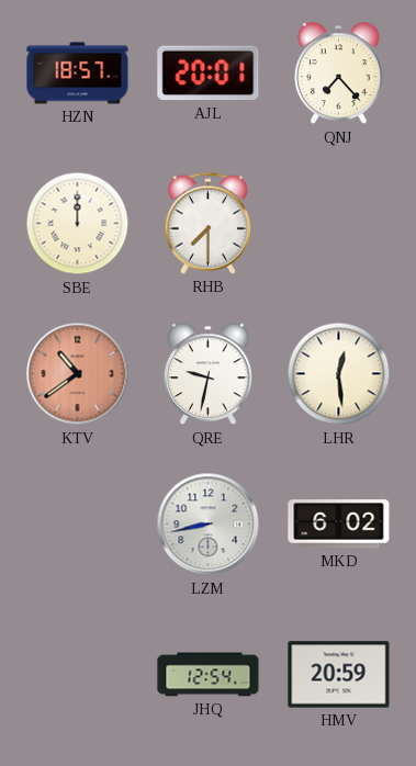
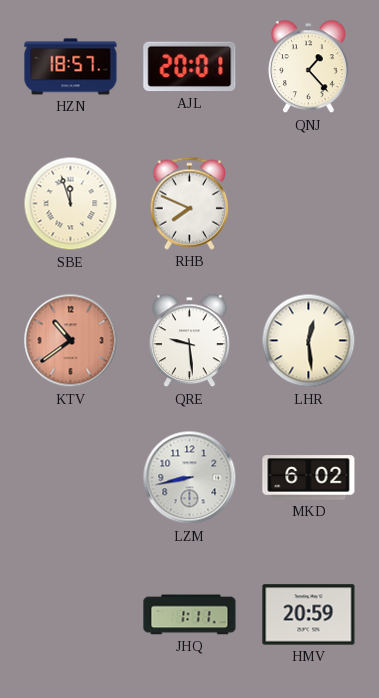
QNJ: 7:23 -> 1:23 (309, 67)
SBE: 12:00 -> 11:57 (71, 204)
RHB: 7:30 -> 7:49 (189, 203)
QRE: 9:32 -> 9:29 (190, 341)
JHQ: 12:54 -> 1:11 (190, 615)
